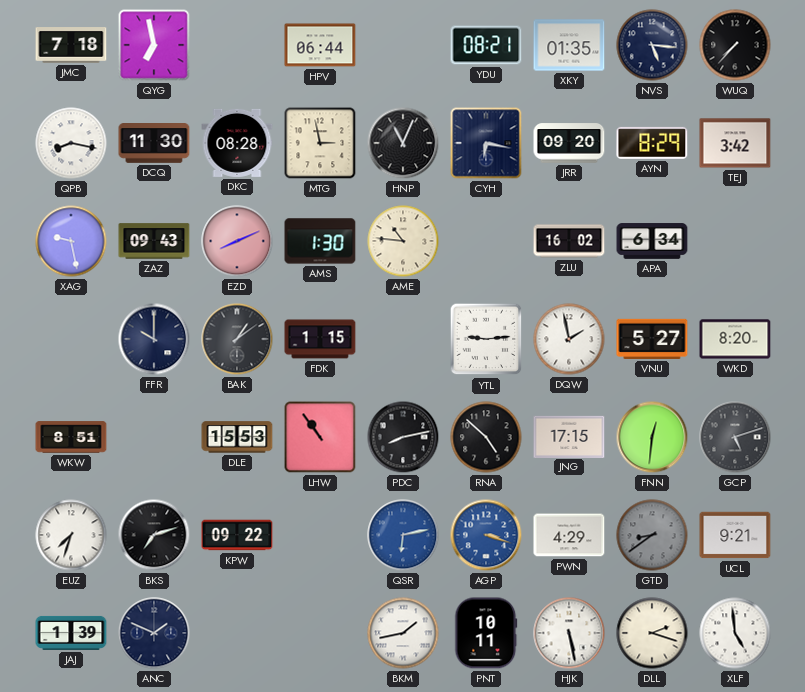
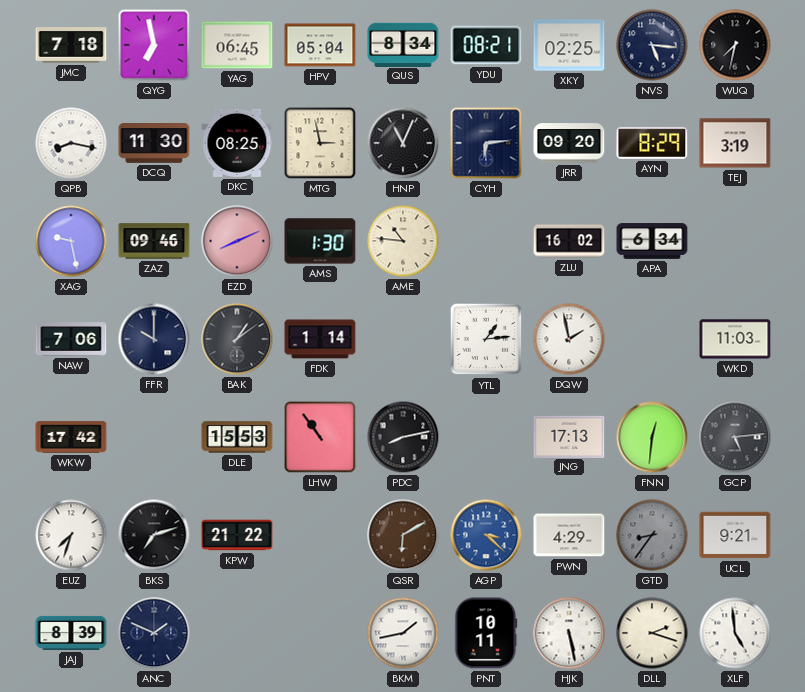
YAG: none -> 06:45 (237, 45)
HPV: 06:44 -> 05:04 (320, 45)
QUS: none -> 8:34 (403, 44)
XKY: 01:35 -> 02:25 (569, 45)
WUQ: 7:37 -> 7:32 (735, 45)
DKC: 08:28 -> 08:25 (237, 143)
CYH: 6:17 -> 6:14 (486, 143)
TEJ: 3:42 -> 3:19 (735, 143)
ZAZ: 09:43 -> 09:46 (154, 241)
NAW: none -> 7:06 (71, 339)
FDK: 1:15 -> 1:14 (320, 339)
YTL: 9:14 -> 1:14 (486, 339)
VNU: 5:27 -> none (652, 339)
WKD: 8:20 -> 11:03 (735, 339)
WKW: 8:51 -> 17:42 (71, 437)
RNA: 4:52 -> none (486, 437)
JNG: 17:15 -> 17:13 (569, 436)
GCP: 5:12 -> 5:14 (735, 437)
KPW: 09:22 -> 21:22 (237, 535)
QSR: 6:13 -> 6:10 (403, 535)
QSR dial: blue -> brown (403, 535)
AGP: 3:18 -> 3:22 (486, 535)
GTD: 8:39 -> 8:36 (652, 535)
JAJ: 1:39 -> 8:39 (71, 633)
